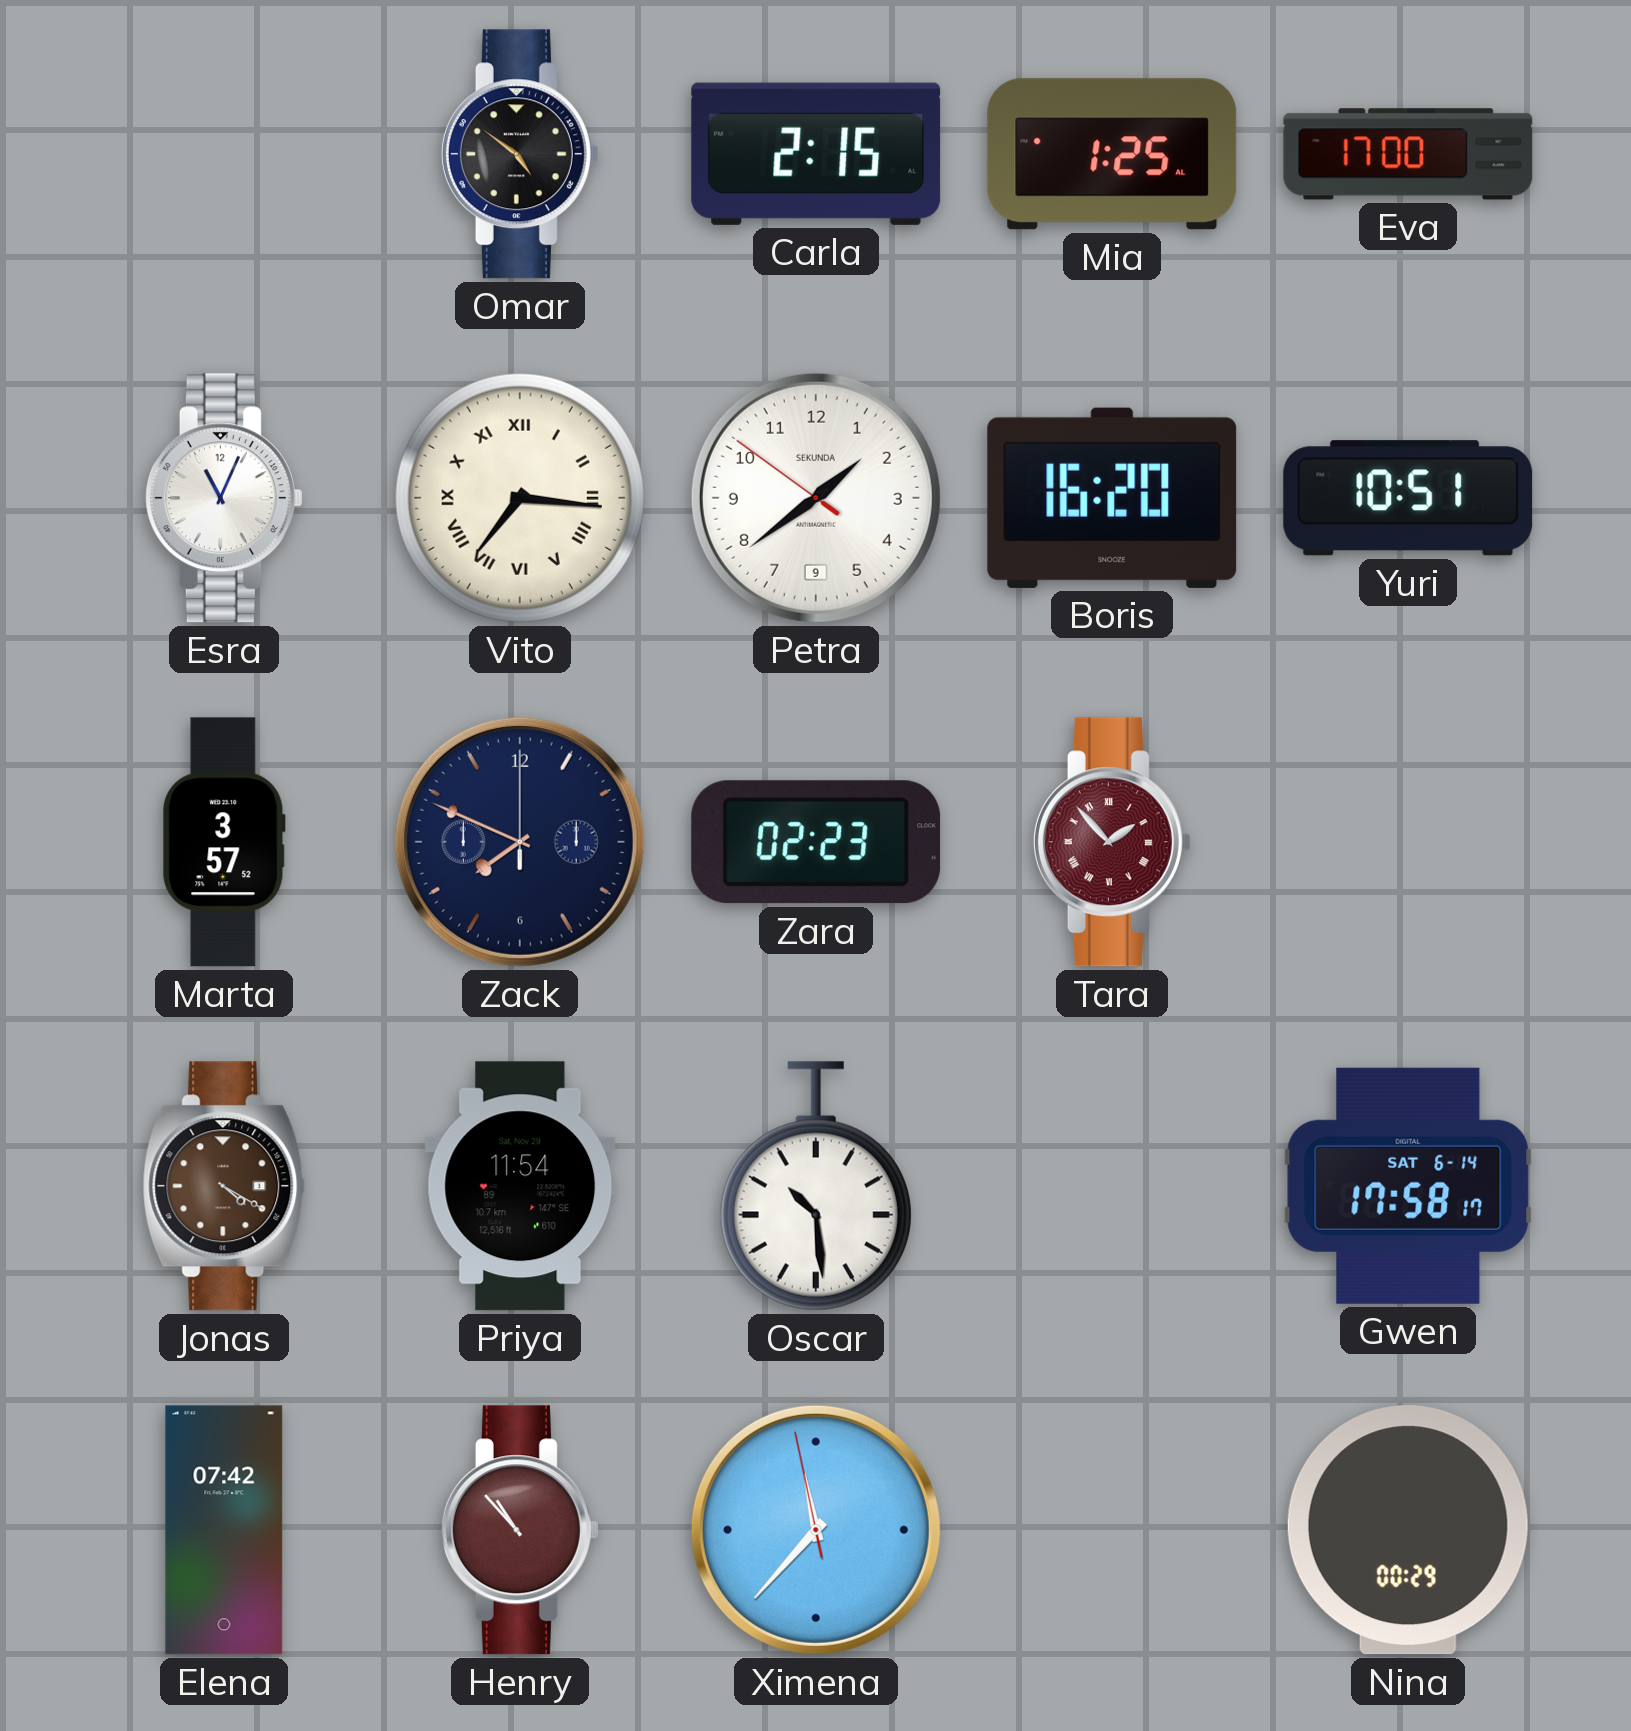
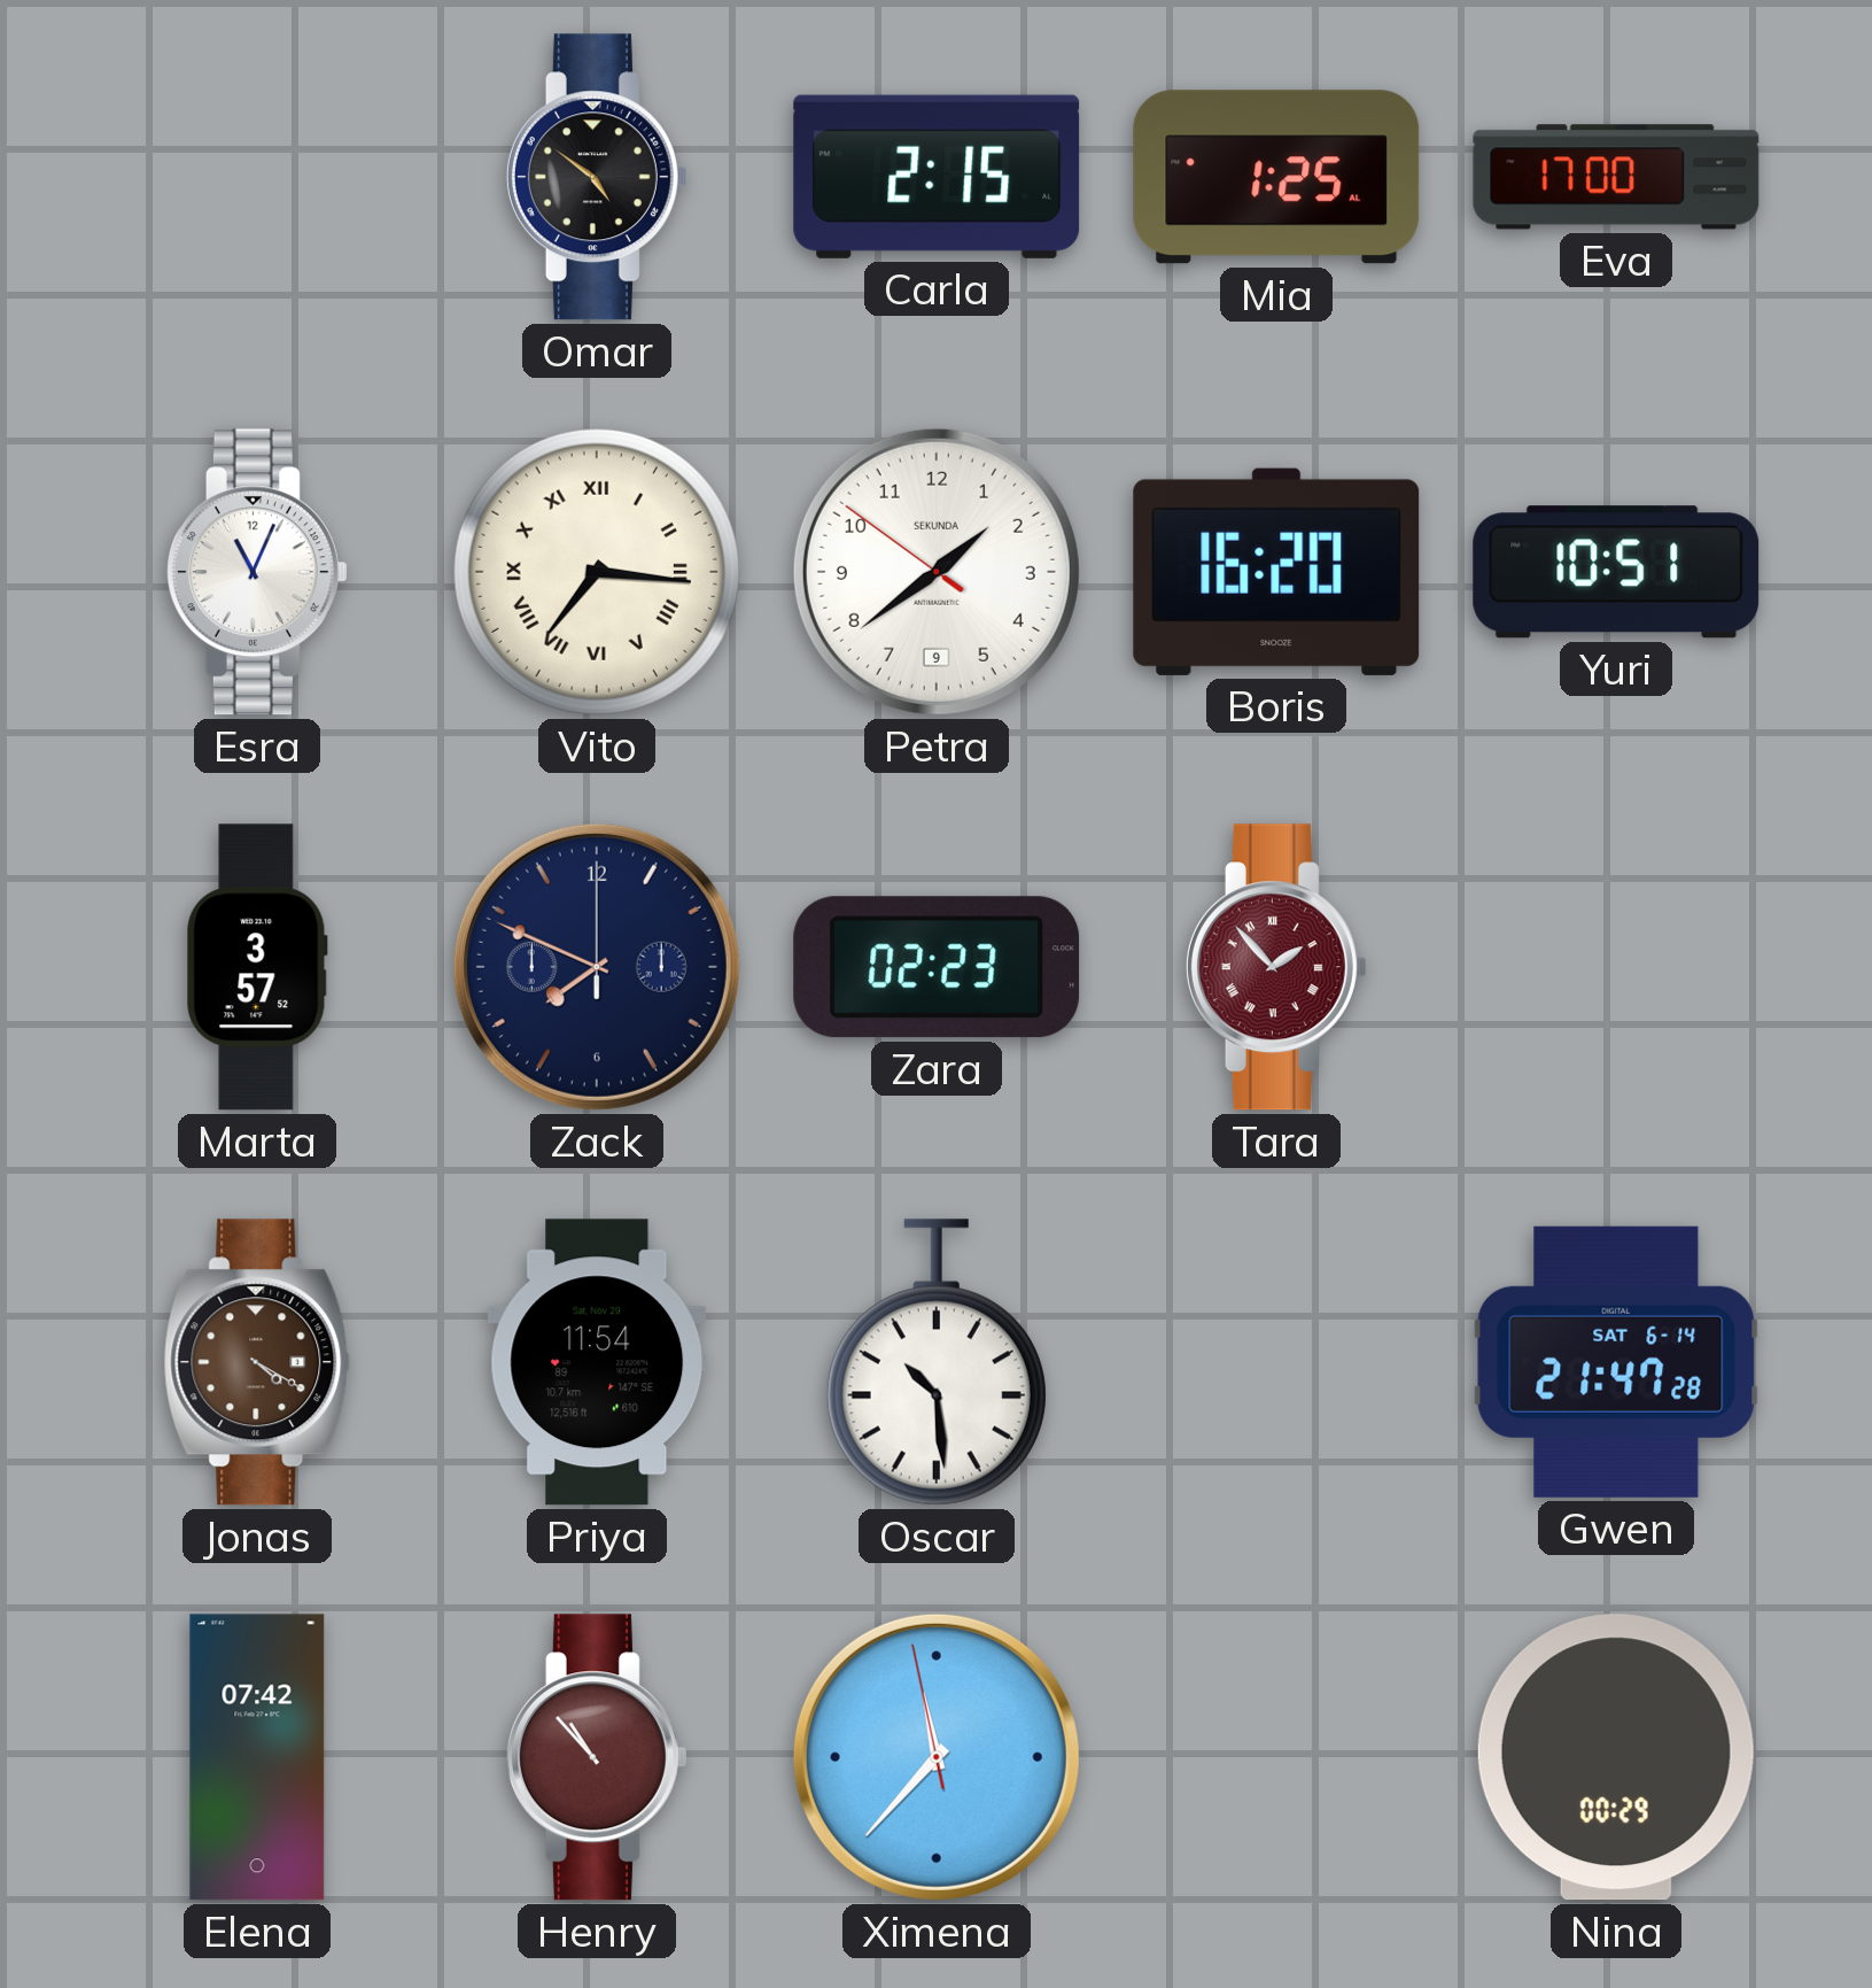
Gwen: 17:58 -> 21:47 (1616, 1362)
